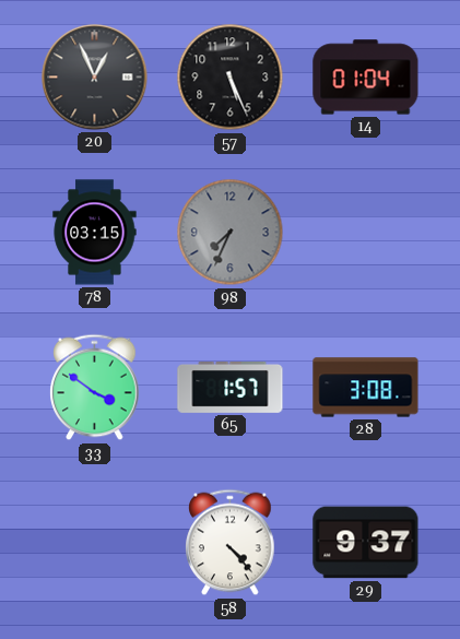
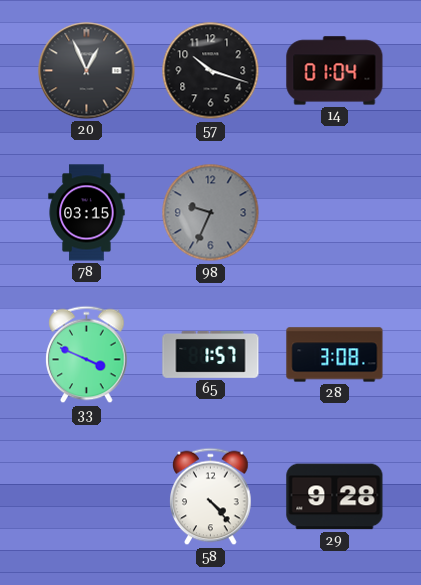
57: 5:26 -> 10:18 (211, 71)
98: 7:34 -> 9:34 (211, 213)
33: 3:51 -> 3:49 (87, 355)
29: 9:37 -> 9:28 (335, 497)
